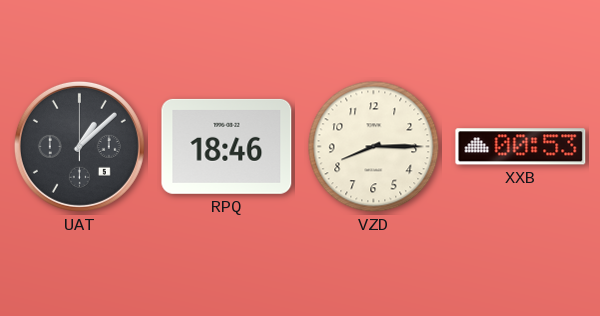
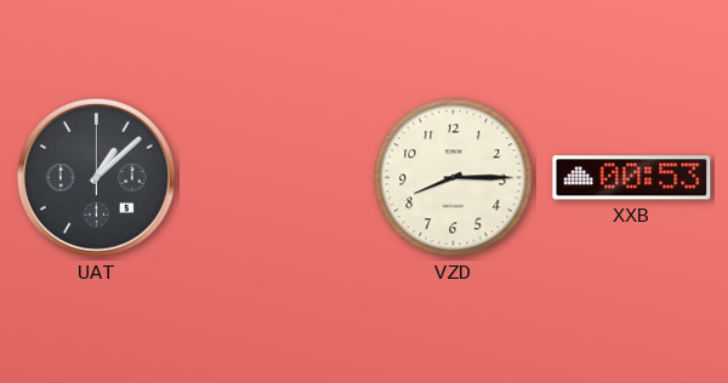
RPQ: 18:46 -> none (227, 146)
